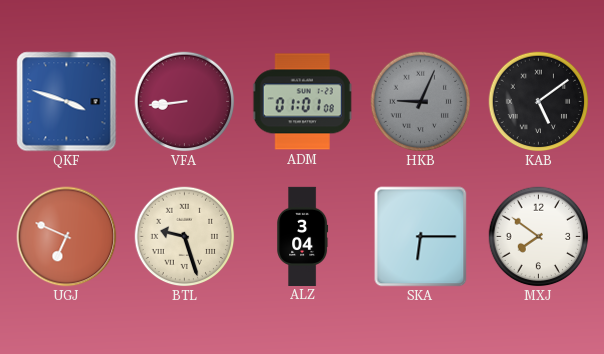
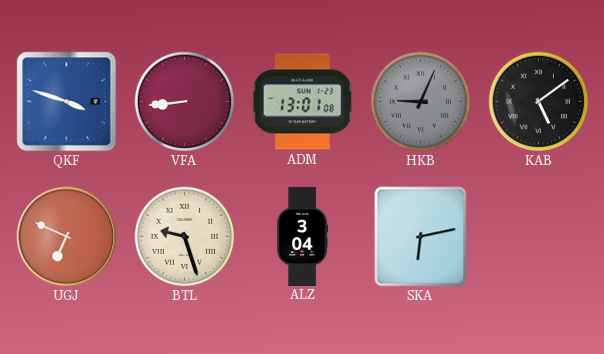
ADM: 01:01 -> 13:01 (303, 102)
SKA: 6:15 -> 6:13 (421, 237)
MXJ: 7:51 -> none (539, 237)
